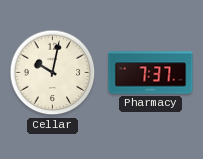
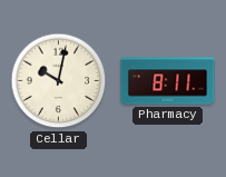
Pharmacy: 7:37 -> 8:11 (168, 81)
